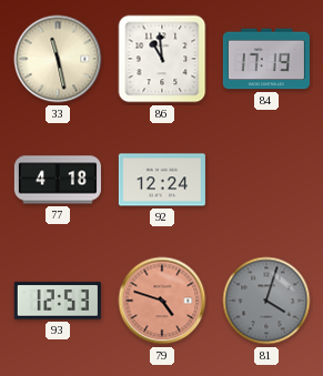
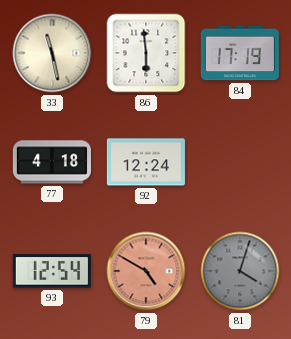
86: 10:59 -> 5:59 (146, 53)
93: 12:53 -> 12:54 (52, 271)
79: 4:48 -> 4:50 (146, 271)
